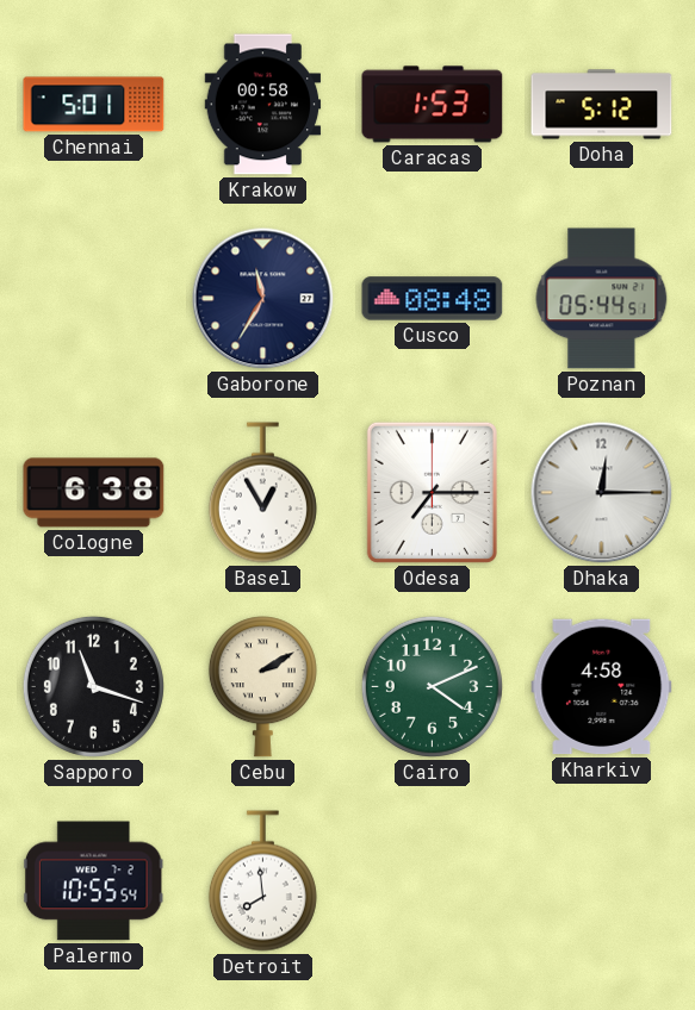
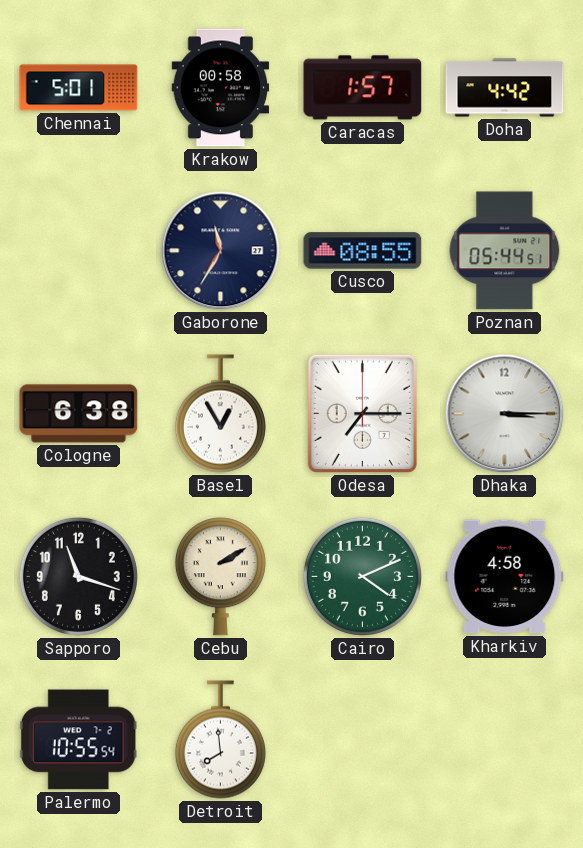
Caracas: 1:53 -> 1:57 (363, 88)
Doha: 5:12 -> 4:42 (505, 88)
Cusco: 08:48 -> 08:55 (363, 251)
Dhaka: 12:15 -> 3:15 (505, 414)
